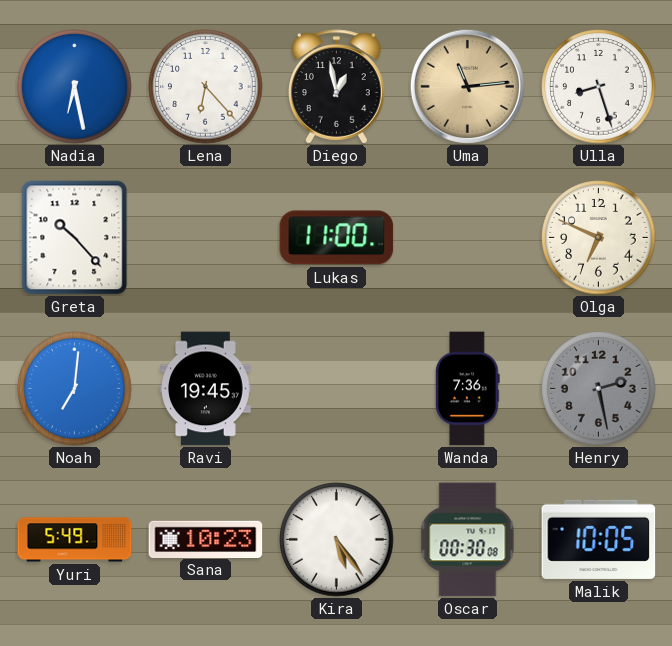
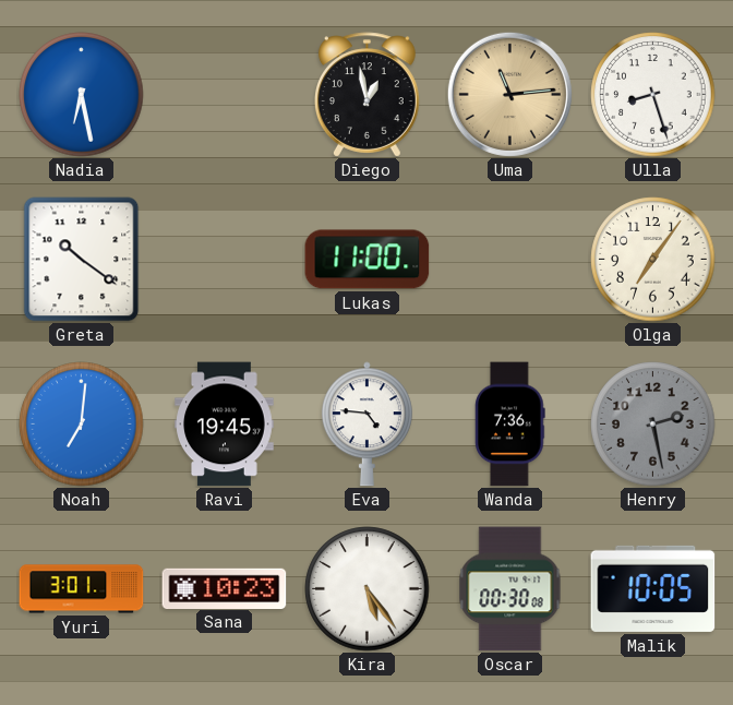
Lena: 6:23 -> none (206, 87)
Greta: 10:23 -> 10:21 (82, 260)
Olga: 6:49 -> 7:06 (653, 260)
Eva: none -> 4:46 (366, 425)
Yuri: 5:49 -> 3:01 (82, 589)
